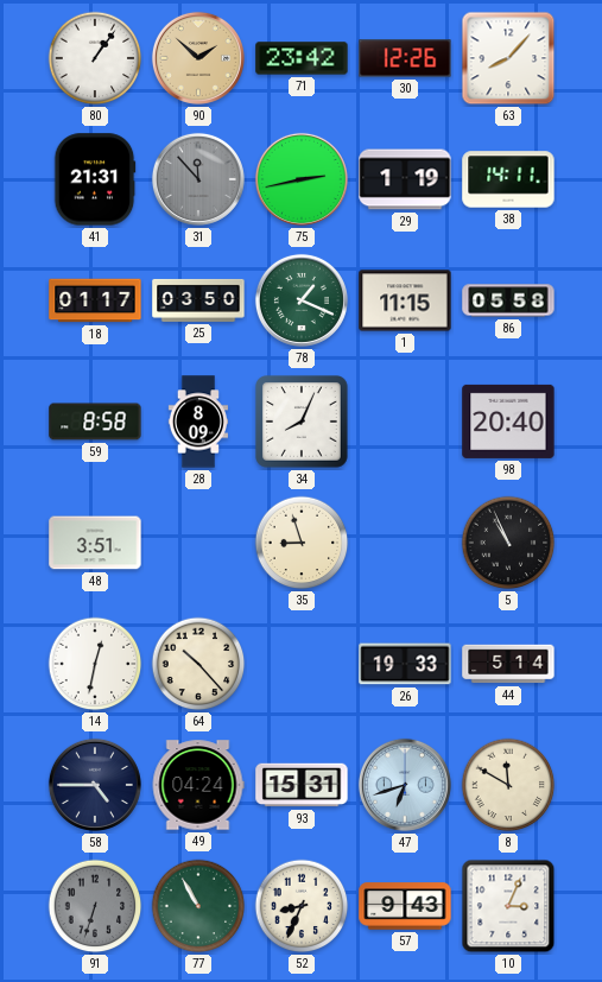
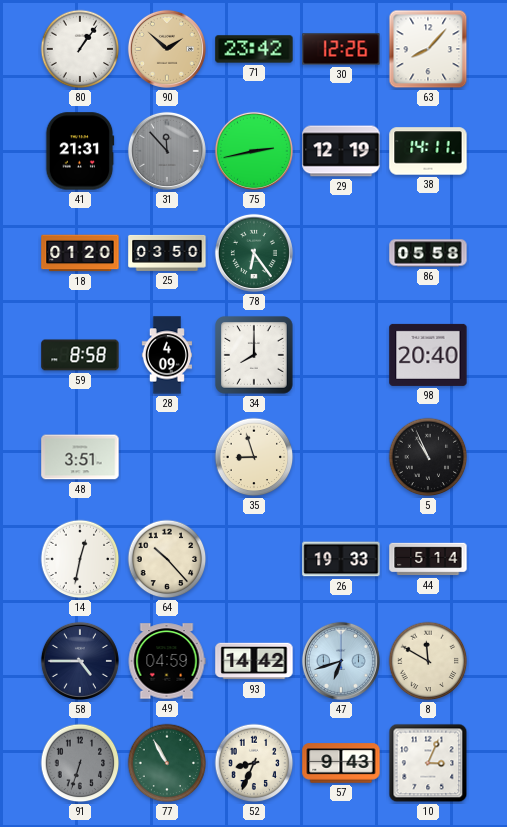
29: 1:19 -> 12:19 (341, 151)
18: 01:17 -> 01:20 (80, 253)
78: 1:19 -> 6:24 (254, 253)
1: 11:15 -> none (405, 300)
28: 8:09 -> 4:09 (166, 355)
34: 8:04 -> 8:00 (254, 355)
49: 04:24 -> 04:59 (167, 661)
93: 15:31 -> 14:42 (254, 661)
